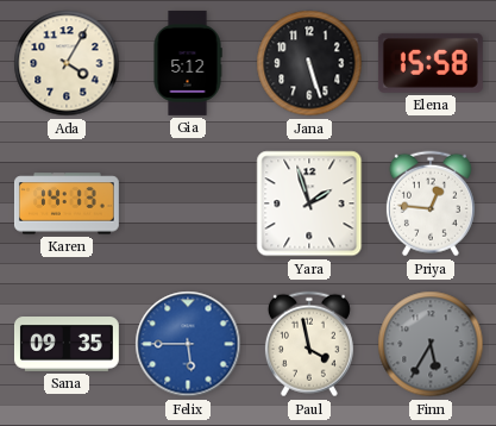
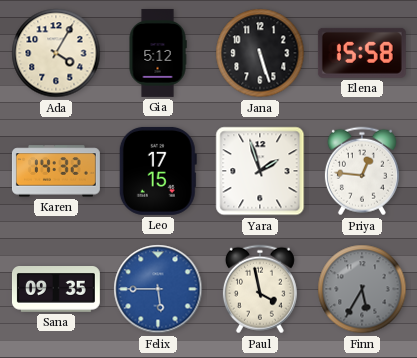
Karen: 14:13 -> 14:32 (56, 171)
Leo: none -> 17:15 (158, 171)
